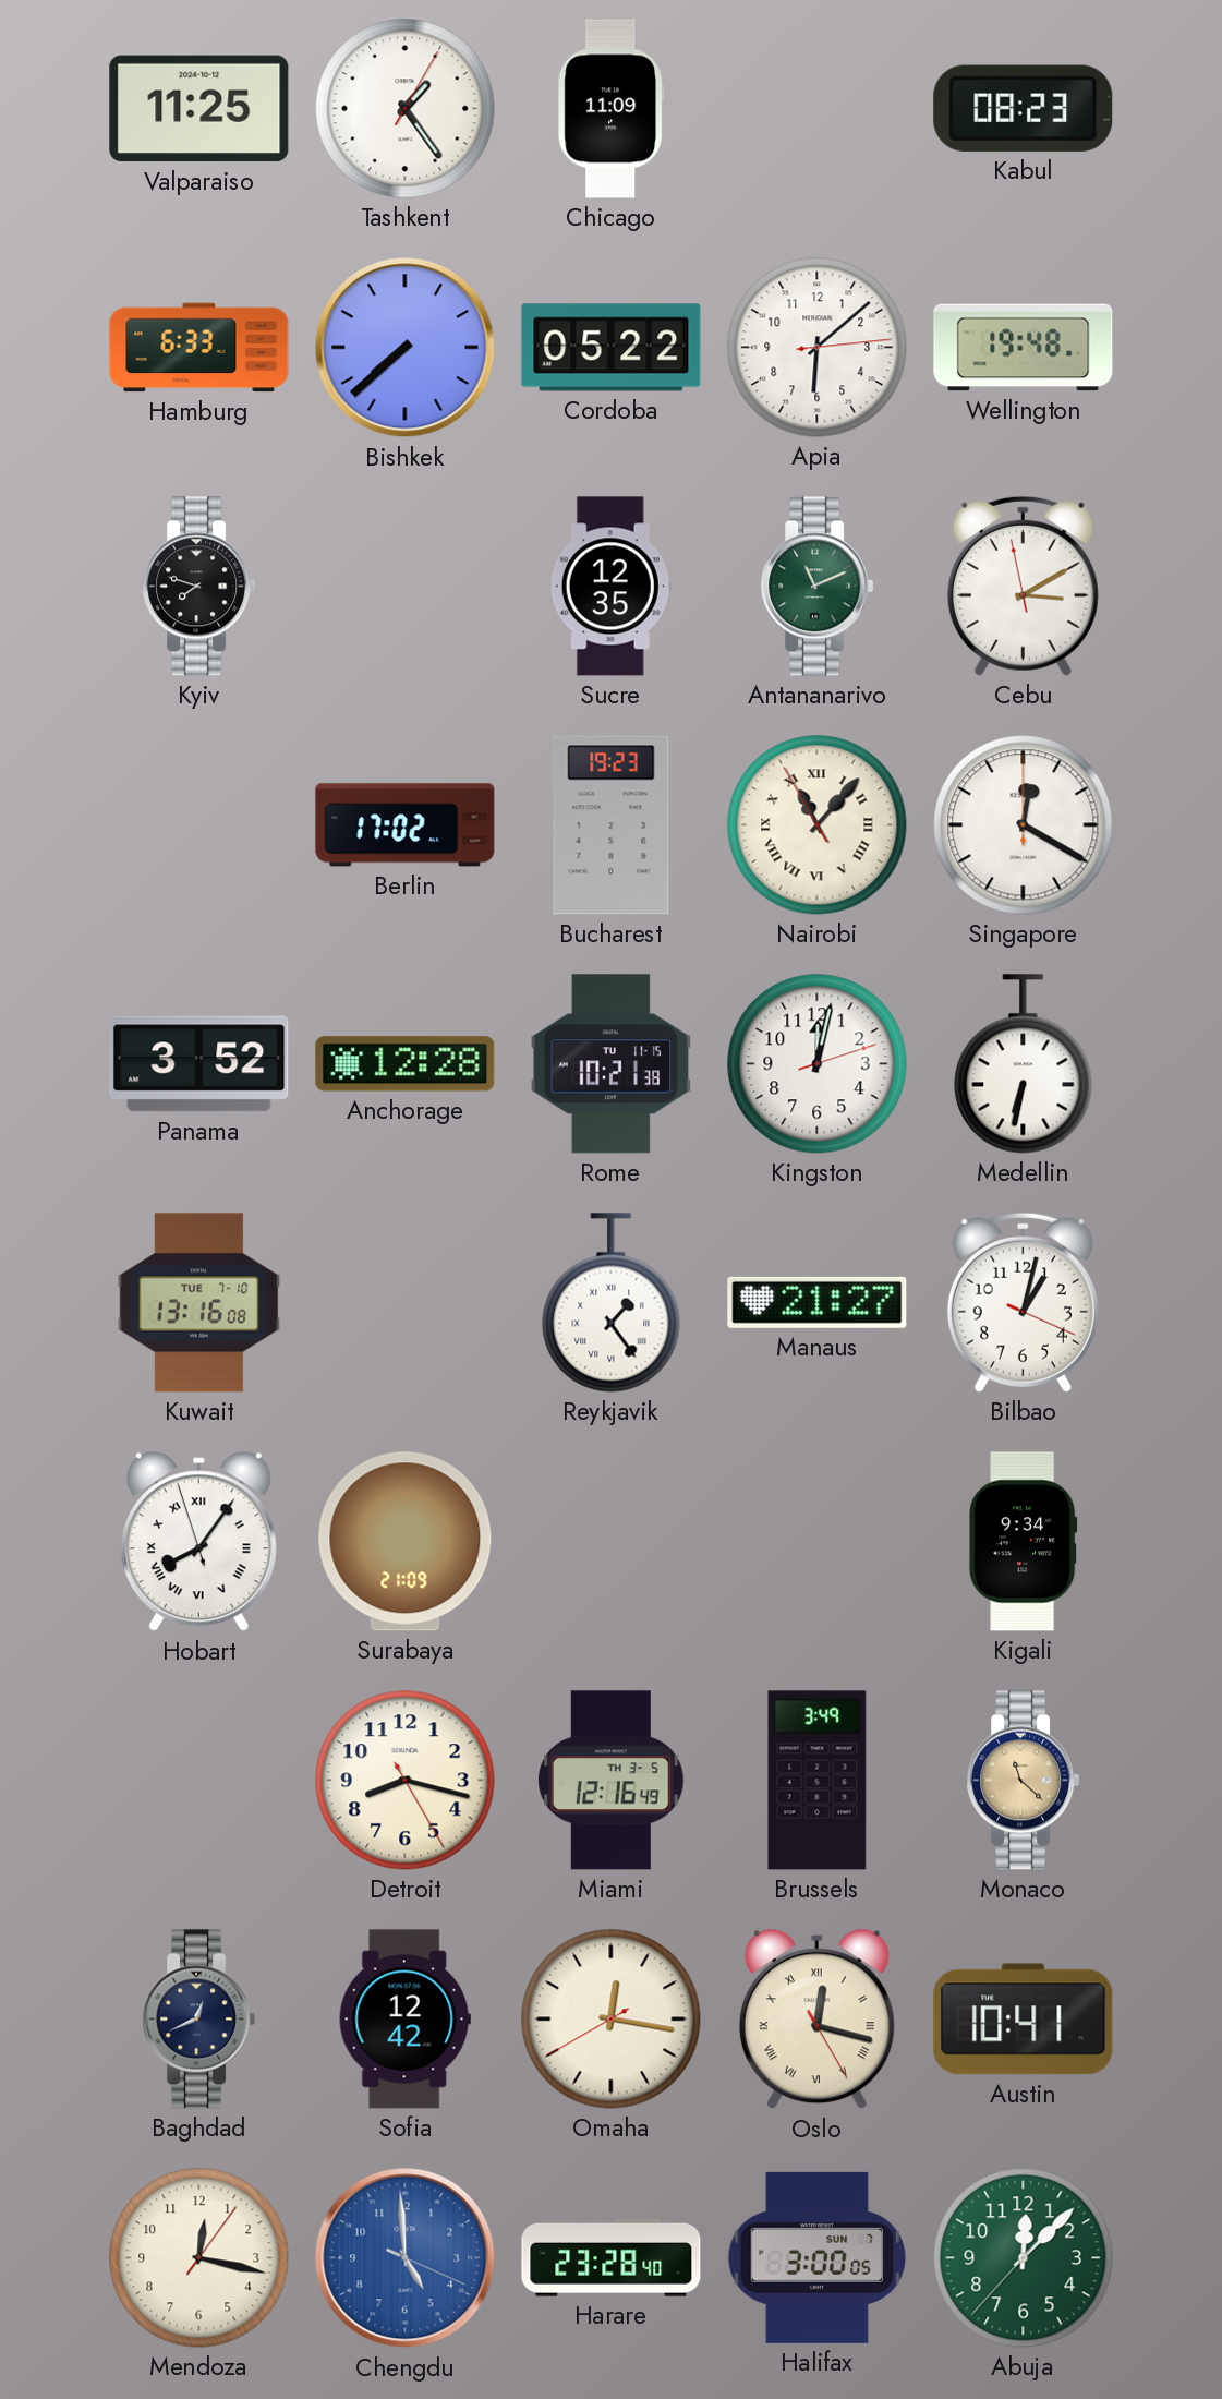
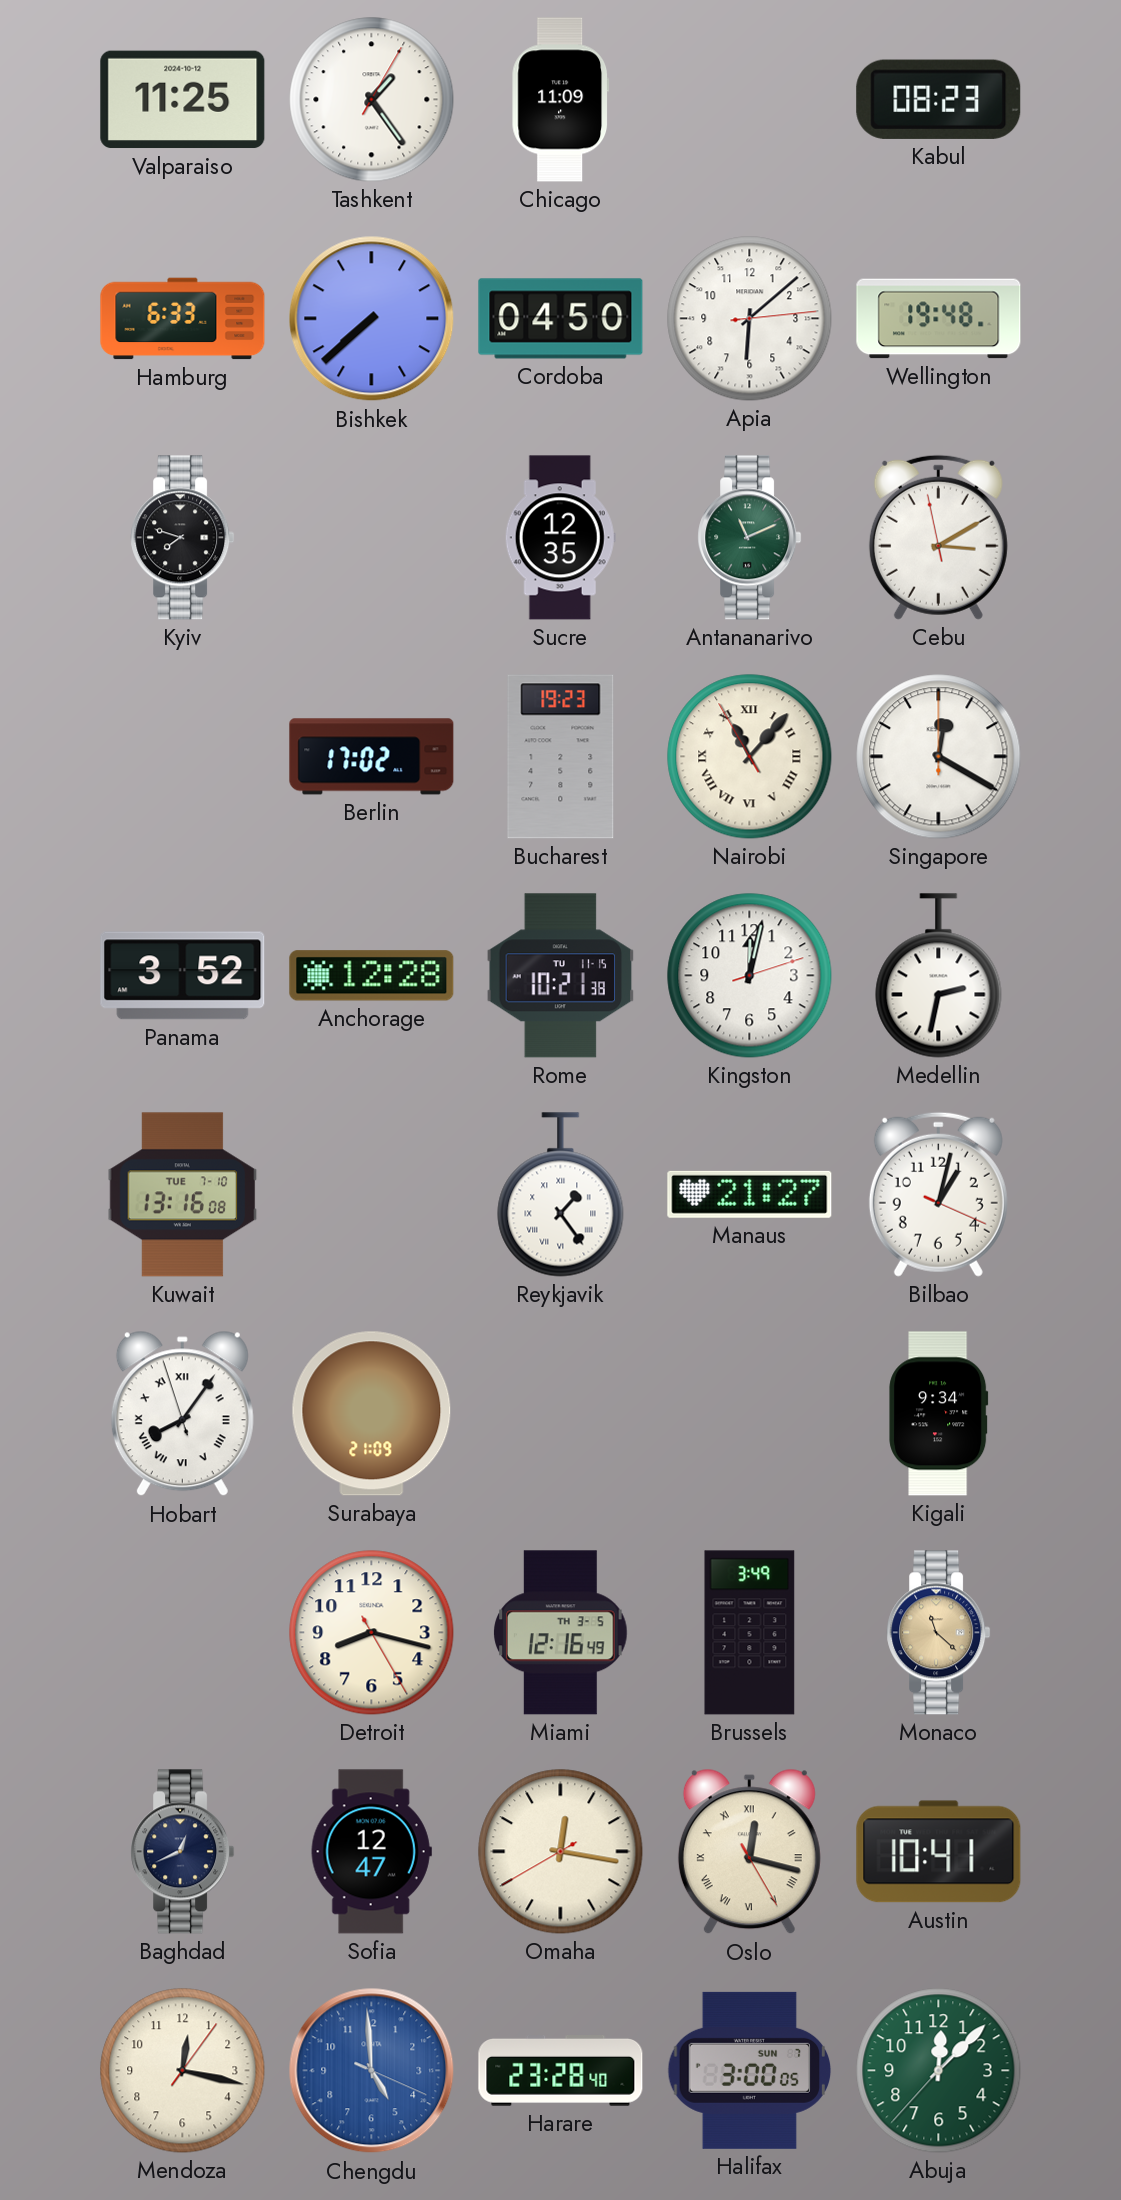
Cordoba: 05:22 -> 04:50 (561, 319)
Medellin: 6:32 -> 2:32 (939, 976)
Sofia: 12:42 -> 12:47 (371, 1852)
